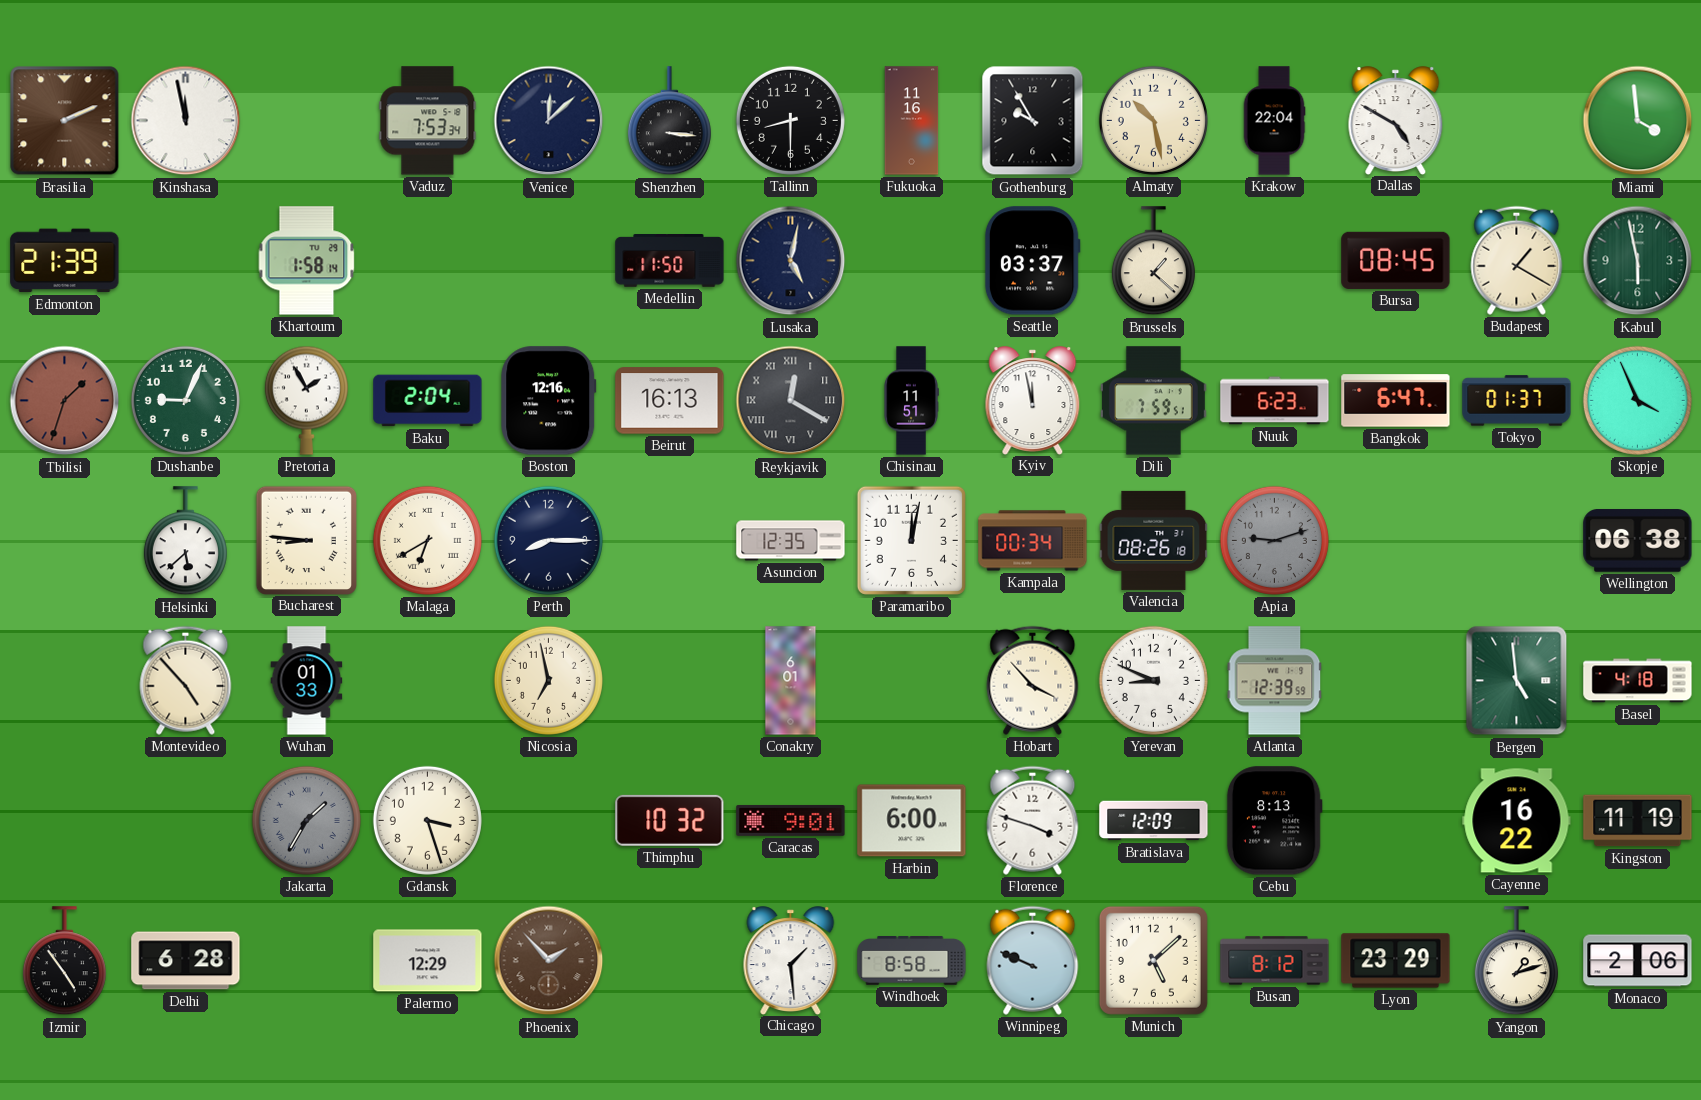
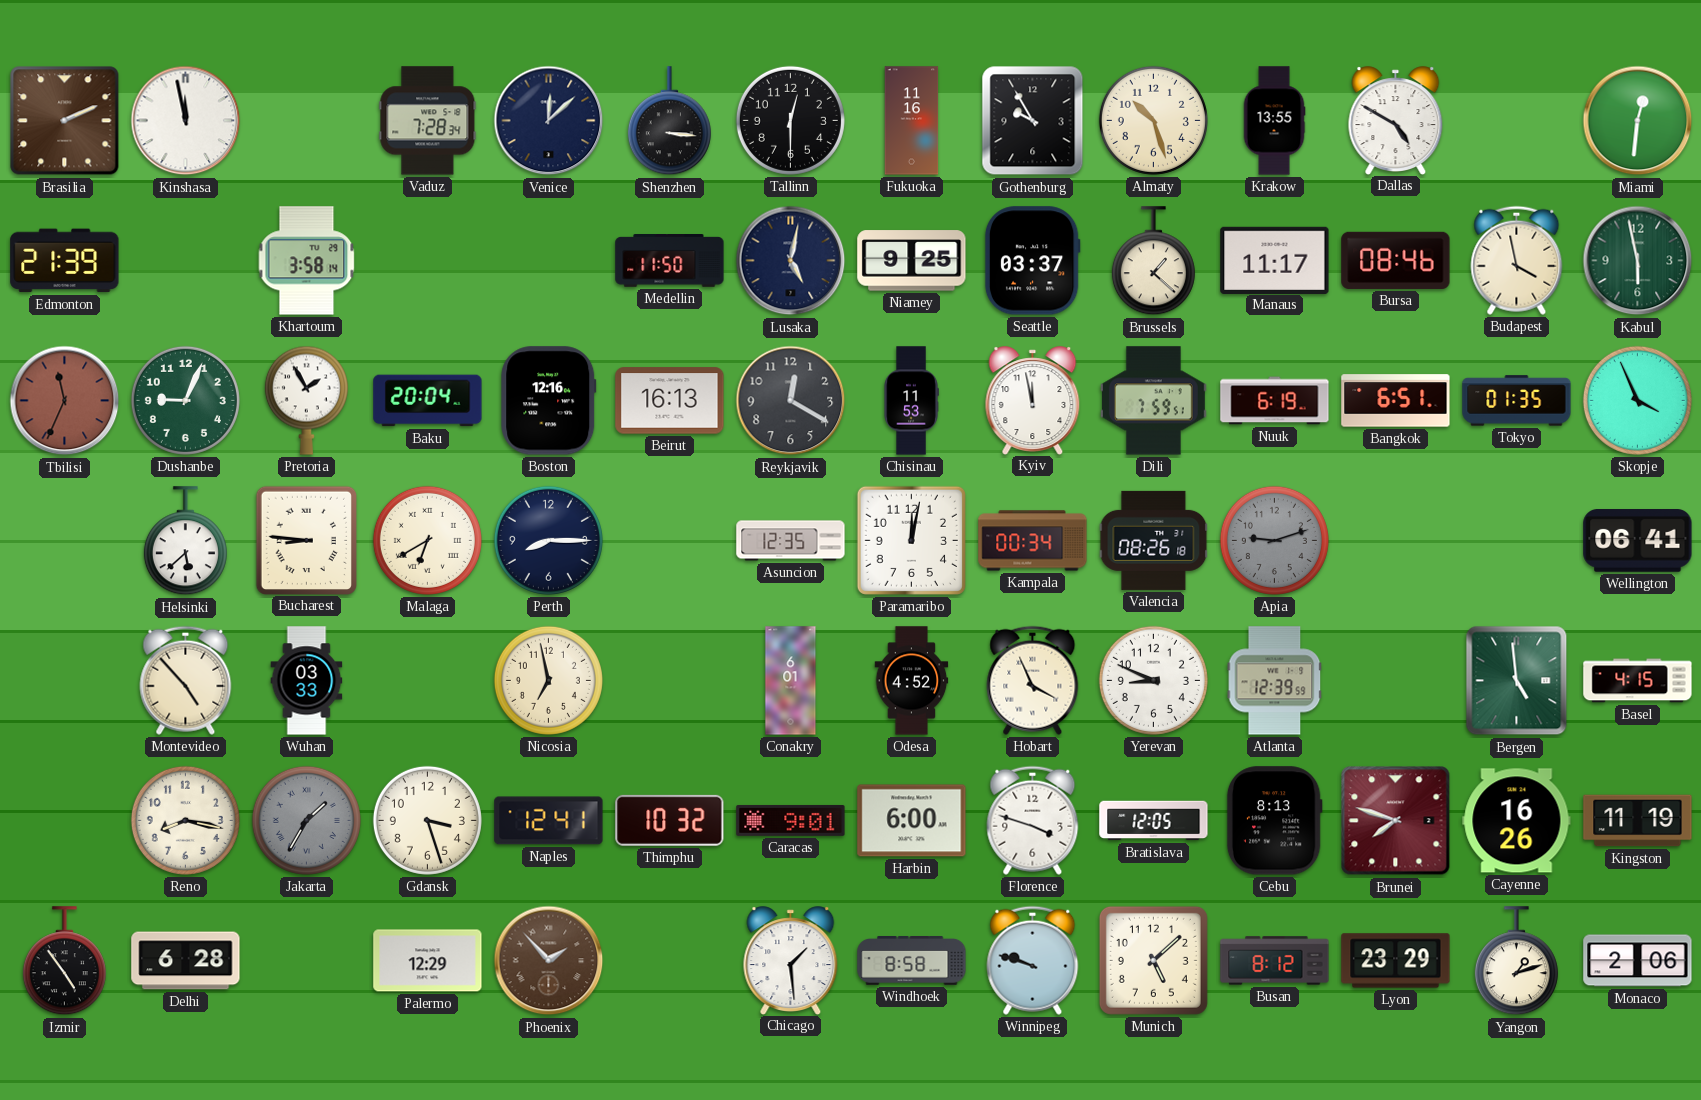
Vaduz: 7:53 -> 7:28 (428, 121)
Tallinn: 8:30 -> 12:30 (790, 120)
Almaty: 10:28 -> 10:27 (1153, 120)
Krakow: 22:04 -> 13:55 (1274, 121)
Miami: 3:59 -> 12:31 (1638, 121)
Khartoum: 1:58 -> 3:58 (307, 261)
Niamey: none -> 9:25 (912, 261)
Manaus: none -> 11:17 (1275, 260)
Bursa: 08:45 -> 08:46 (1396, 260)
Budapest: 1:20 -> 3:58 (1517, 260)
Tbilisi: 1:33 -> 11:34 (65, 401)
Baku: 2:04 -> 20:04 (428, 401)
Reykjavik numerals: Roman -> Arabic (791, 401)
Chisinau: 11:51 -> 11:53 (911, 401)
Nuuk: 6:23 -> 6:19 (1275, 401)
Bangkok: 6:47 -> 6:51 (1396, 401)
Tokyo: 01:37 -> 01:35 (1517, 401)
Wellington: 06:38 -> 06:41 (1638, 541)
Wuhan: 01:33 -> 03:33 (307, 681)
Odesa: none -> 4:52 (912, 681)
Hobart: 3:53 -> 3:56 (1033, 680)
Basel: 4:18 -> 4:15 (1638, 681)
Reno: none -> 8:17 (185, 820)
Naples: none -> 12:41 (549, 821)
Bratislava: 12:09 -> 12:05 (1154, 821)
Brunei: none -> 7:48 (1396, 821)
Cayenne: 16:22 -> 16:26 (1517, 821)
Winnipeg: 9:49 -> 9:48 (1033, 960)
